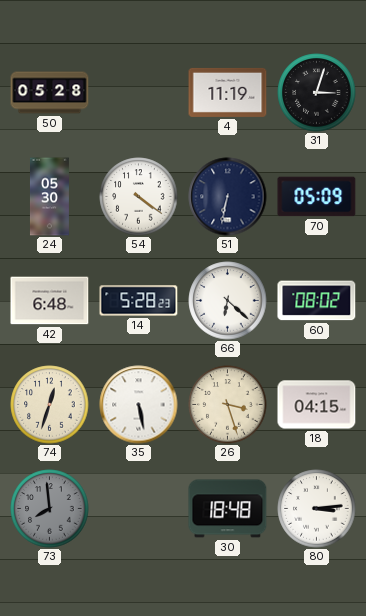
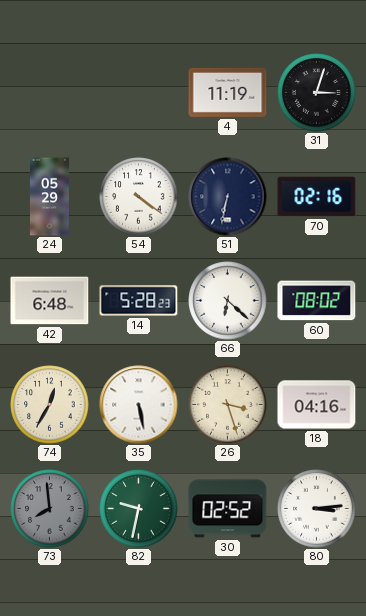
50: 05:28 -> none (50, 93)
24: 05:30 -> 05:29 (49, 197)
70: 05:09 -> 02:16 (317, 197)
74: 12:33 -> 12:35 (50, 405)
18: 04:15 -> 04:16 (317, 405)
82: none -> 9:32 (139, 509)
30: 18:48 -> 02:52 (228, 509)
